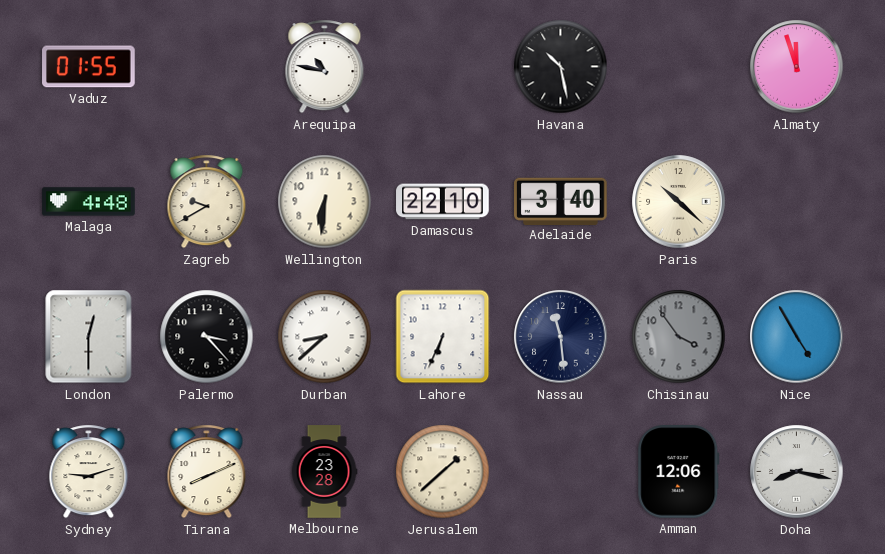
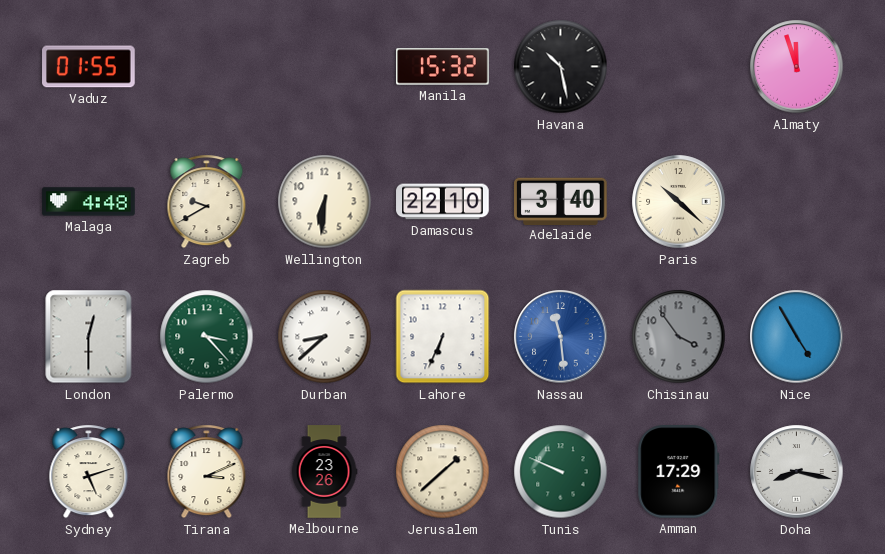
Arequipa: 10:47 -> none (325, 67)
Manila: none -> 15:32 (443, 67)
Palermo dial: black -> green (207, 337)
Nassau dial: navy -> blue (561, 337)
Sydney: 9:12 -> 5:12 (89, 472)
Tirana: 8:11 -> 3:11 (207, 472)
Melbourne: 23:28 -> 23:26 (324, 472)
Tunis: none -> 9:49 (561, 472)
Amman: 12:06 -> 17:29 (679, 472)
